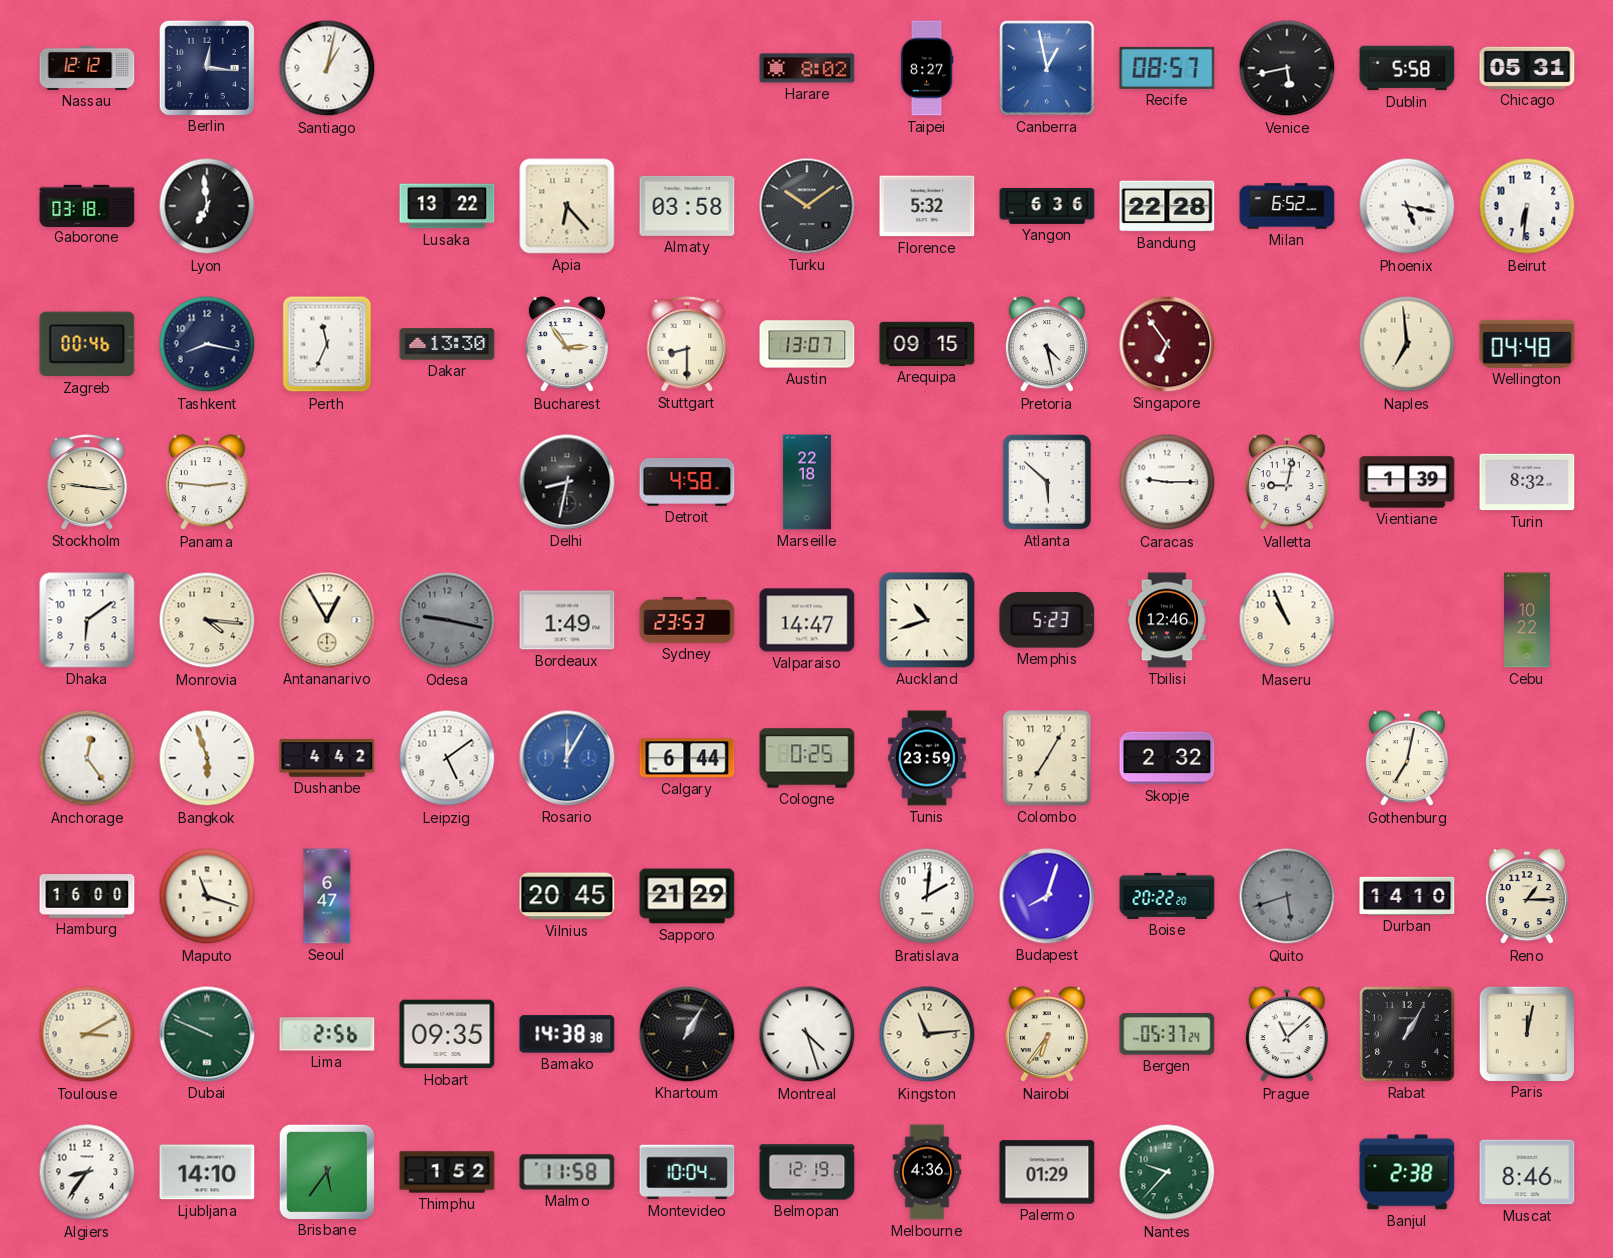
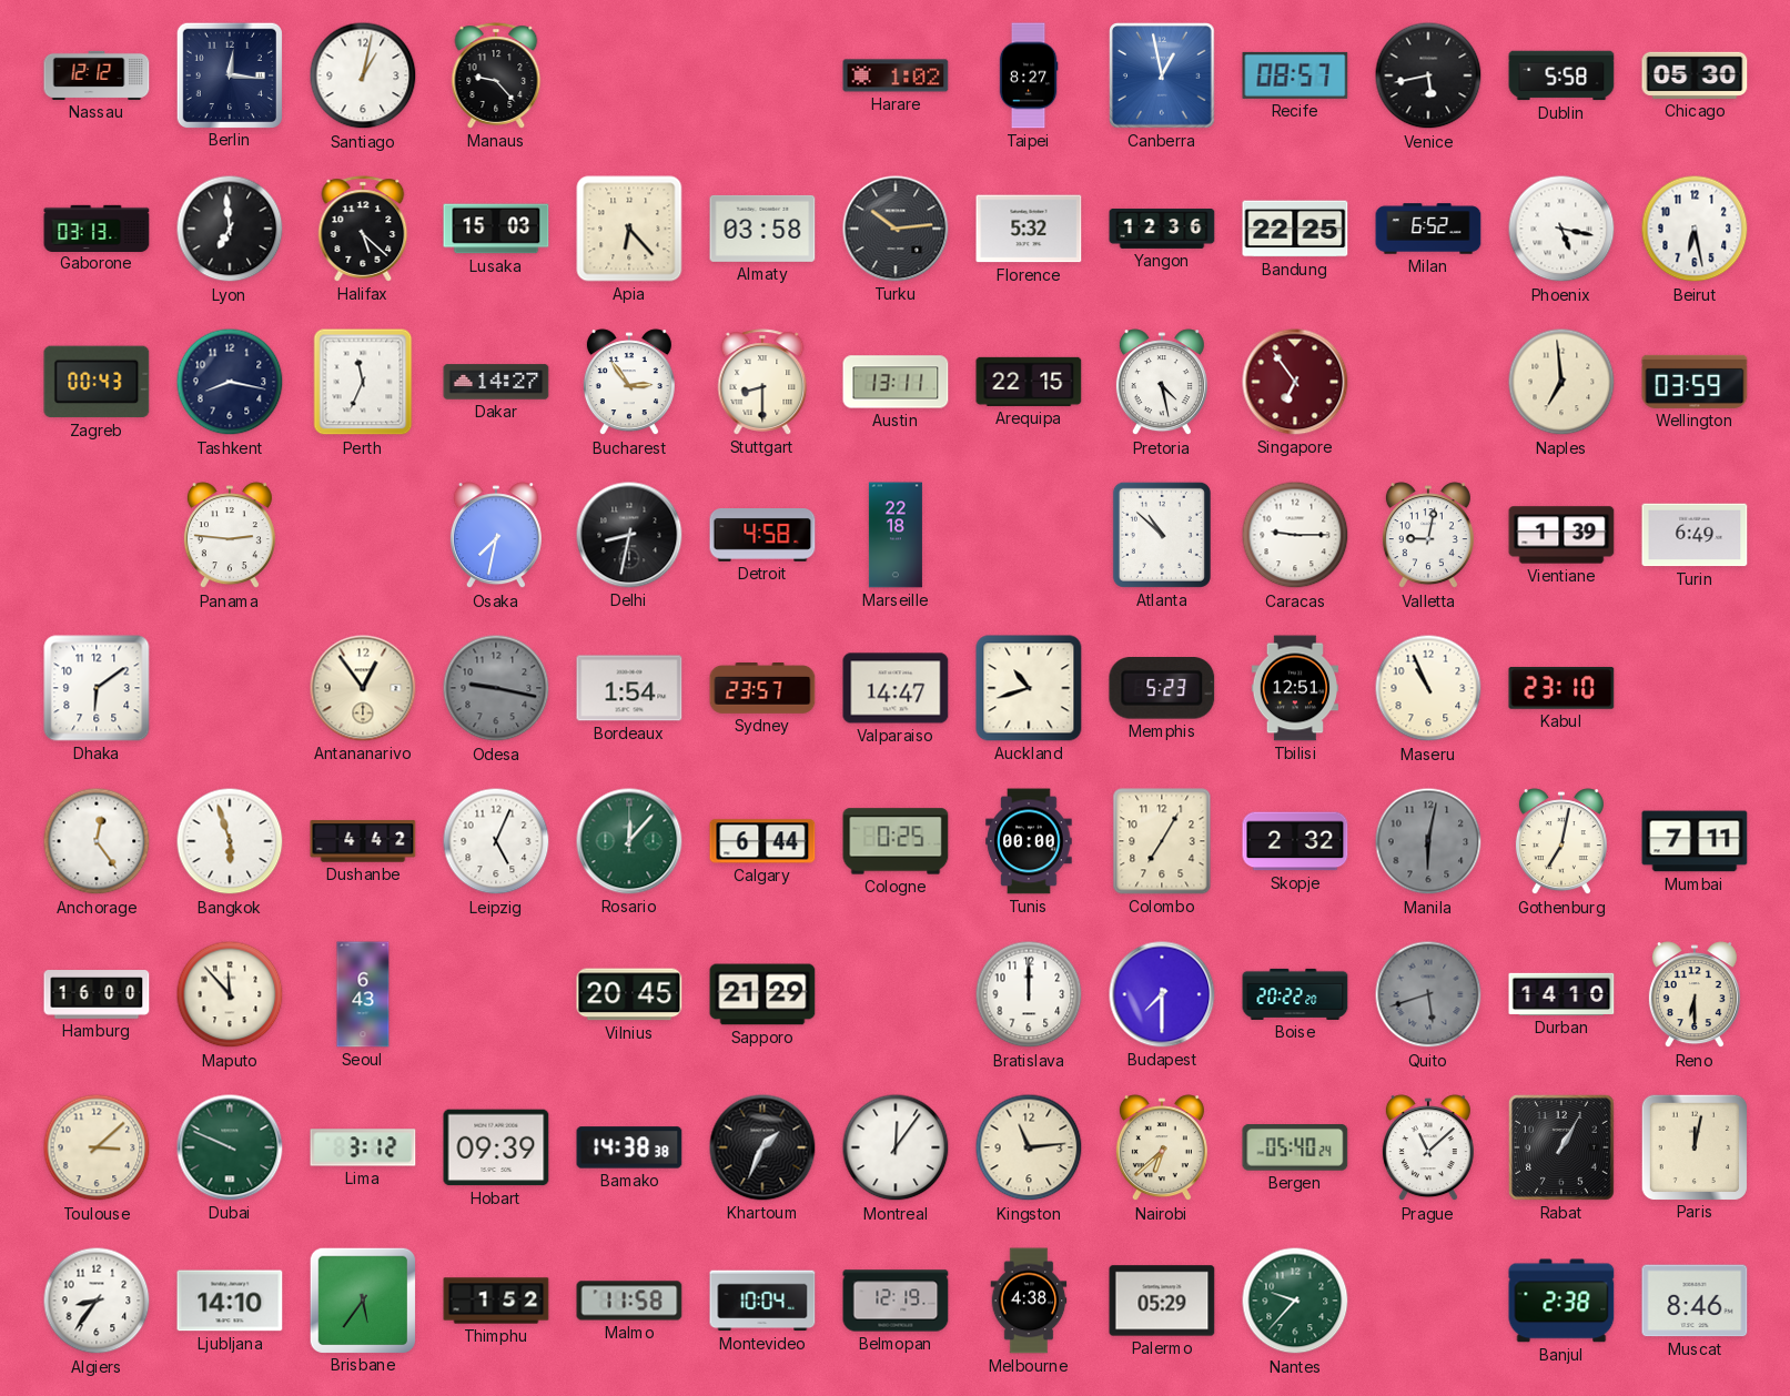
Manaus: none -> 9:23 (496, 75)
Harare: 8:02 -> 1:02 (896, 75)
Chicago: 05:31 -> 05:30 (1695, 75)
Gaborone: 03:18 -> 03:13 (97, 227)
Halifax: none -> 5:22 (363, 229)
Lusaka: 13:22 -> 15:03 (496, 229)
Turku: 10:09 -> 10:14 (896, 229)
Yangon: 6:36 -> 12:36 (1162, 229)
Bandung: 22:28 -> 22:25 (1295, 229)
Beirut: 6:31 -> 6:28 (1695, 229)
Zagreb: 00:46 -> 00:43 (97, 382)
Dakar: 13:30 -> 14:27 (496, 382)
Austin: 13:07 -> 13:11 (896, 382)
Arequipa: 09:15 -> 22:15 (1029, 382)
Wellington: 04:48 -> 03:59 (1695, 382)
Stockholm: 9:16 -> none (87, 482)
Osaka: none -> 7:32 (496, 536)
Atlanta: 5:52 -> 10:52 (1162, 535)
Turin: 8:32 -> 6:49 (1695, 535)
Monrovia: 4:16 -> none (207, 620)
Antananarivo: 12:55 -> 12:54 (363, 688)
Bordeaux: 1:49 -> 1:54 (629, 688)
Sydney: 23:53 -> 23:57 (762, 689)
Tbilisi: 12:46 -> 12:51 (1294, 688)
Kabul: none -> 23:10 (1561, 688)
Cebu: 10:22 -> none (1528, 620)
Leipzig: 5:09 -> 5:04 (496, 841)
Rosario: 12:05 -> 12:07 (629, 841)
Rosario dial: blue -> green (629, 841)
Tunis: 23:59 -> 00:00 (1029, 841)
Manila: none -> 6:02 (1428, 841)
Mumbai: none -> 7:11 (1695, 841)
Maputo: 11:18 -> 11:53 (230, 994)
Seoul: 6:47 -> 6:43 (363, 994)
Bratislava: 2:01 -> 12:00 (1029, 994)
Budapest: 8:03 -> 7:30 (1162, 994)
Reno: 1:15 -> 6:30 (1695, 995)
Toulouse: 3:10 -> 3:08 (97, 1147)
Lima: 2:56 -> 3:12 (363, 1147)
Hobart: 09:35 -> 09:39 (496, 1147)
Khartoum: 1:05 -> 1:34 (762, 1147)
Montreal: 4:27 -> 12:06 (896, 1147)
Nairobi: 6:36 -> 6:38 (1162, 1149)
Bergen: 05:37 -> 05:40 (1295, 1147)
Melbourne: 4:36 -> 4:38 (1029, 1301)
Palermo: 01:29 -> 05:29 (1162, 1301)
